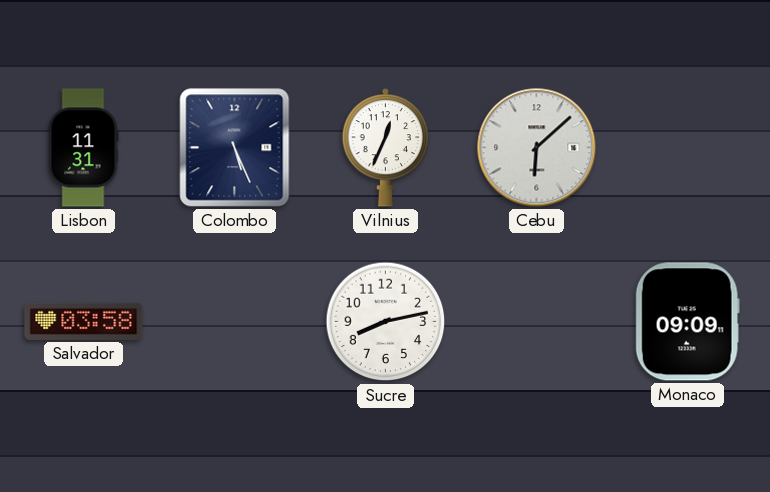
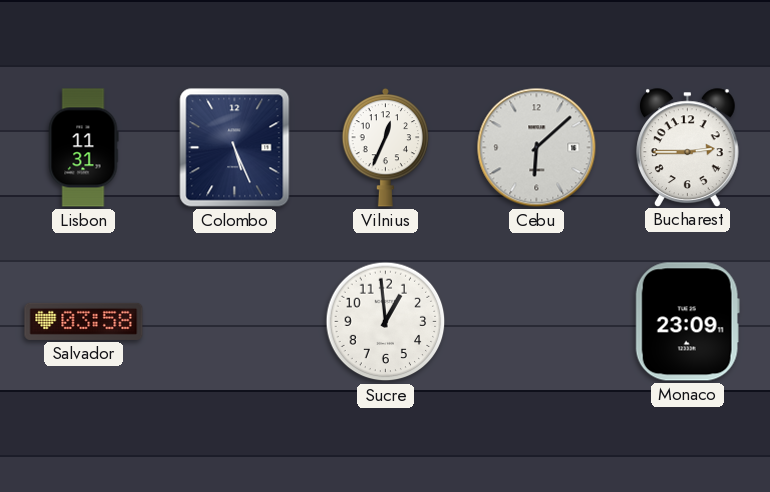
Bucharest: none -> 2:45 (688, 147)
Sucre: 8:13 -> 12:59 (386, 322)
Monaco: 09:09 -> 23:09 (687, 322)
